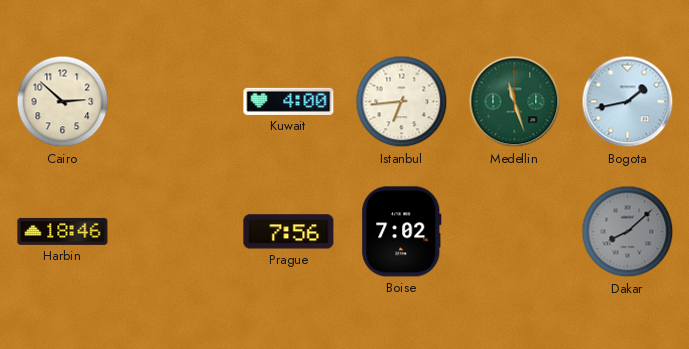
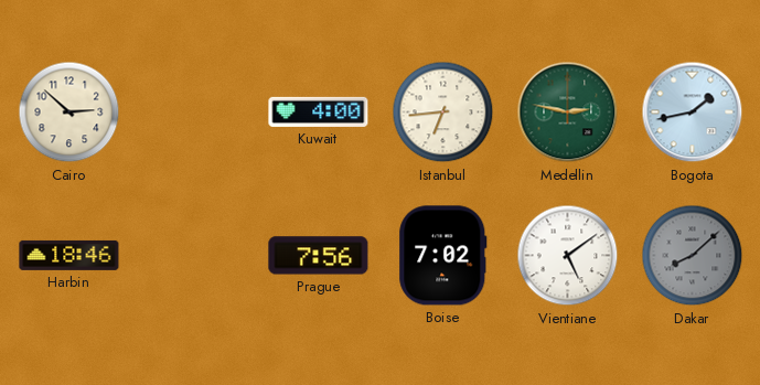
Medellin: 11:27 -> 2:47 (568, 113)
Vientiane: none -> 5:09 (568, 256)
